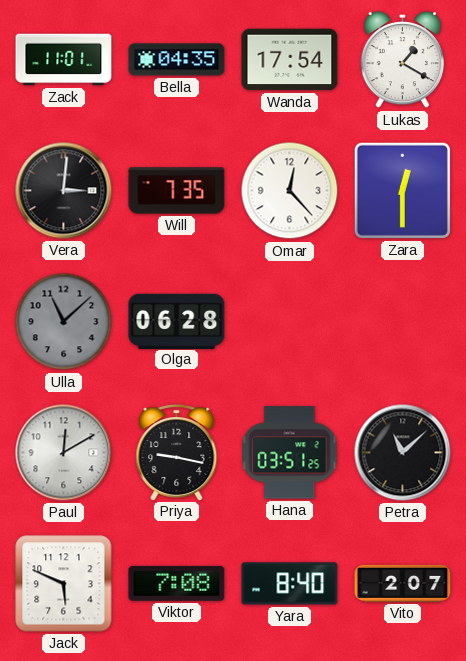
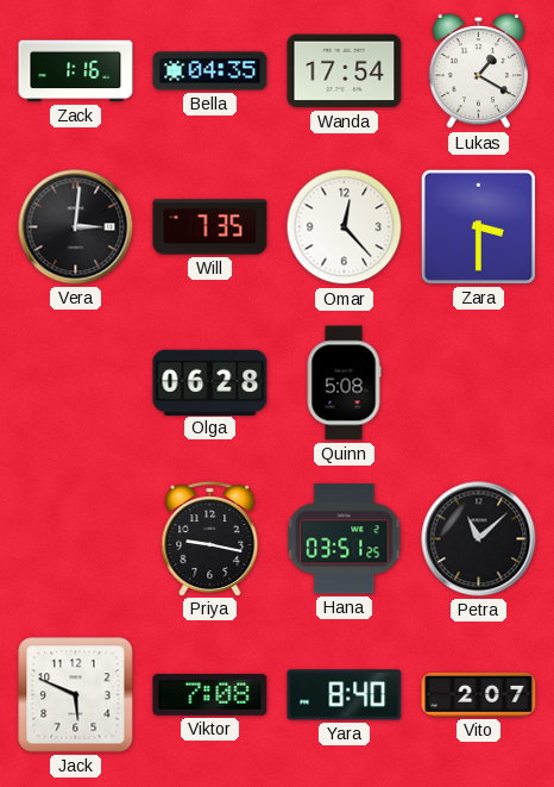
Zack: 11:01 -> 1:16 (76, 71)
Zara: 12:30 -> 3:30 (478, 226)
Ulla: 11:08 -> none (64, 322)
Quinn: none -> 5:08 (344, 383)
Paul: 12:10 -> none (64, 453)
